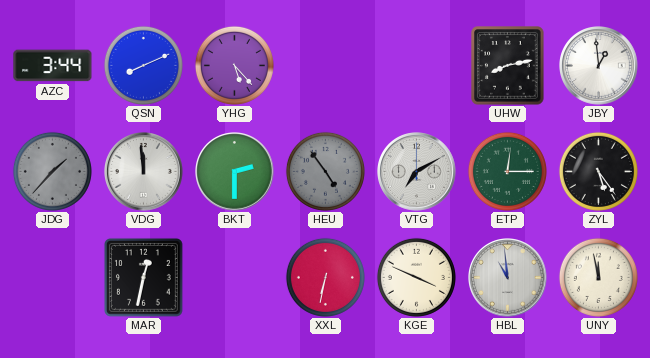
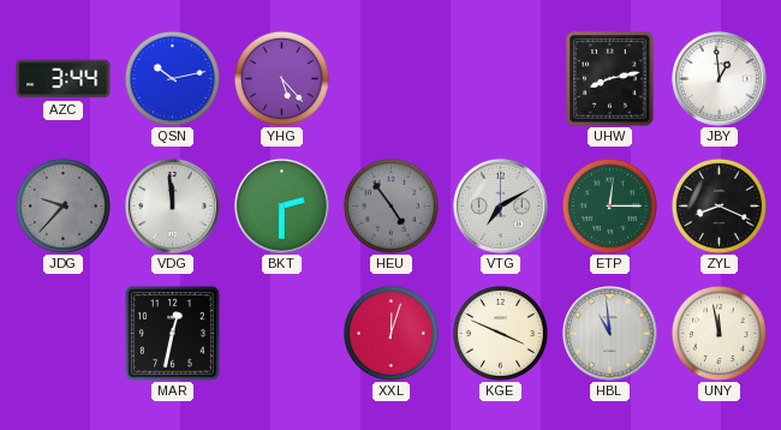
QSN: 8:11 -> 10:13 (172, 78)
JDG: 1:37 -> 9:37 (62, 205)
ZYL: 5:24 -> 8:19 (719, 205)
XXL: 6:32 -> 12:03 (390, 333)
